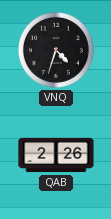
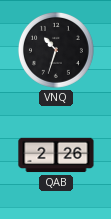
VNQ: 4:33 -> 10:33 (56, 50)
